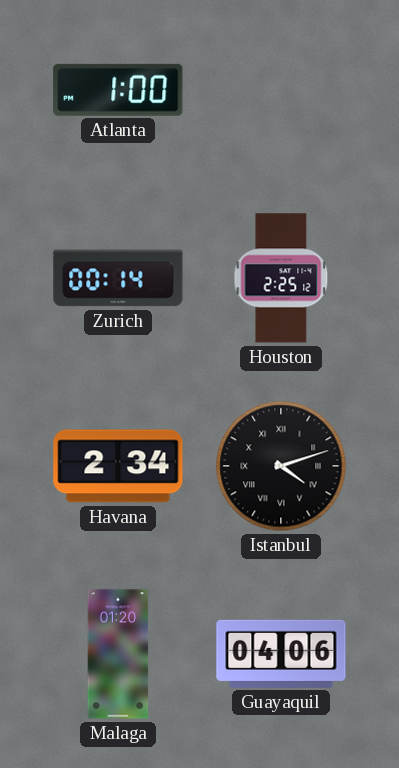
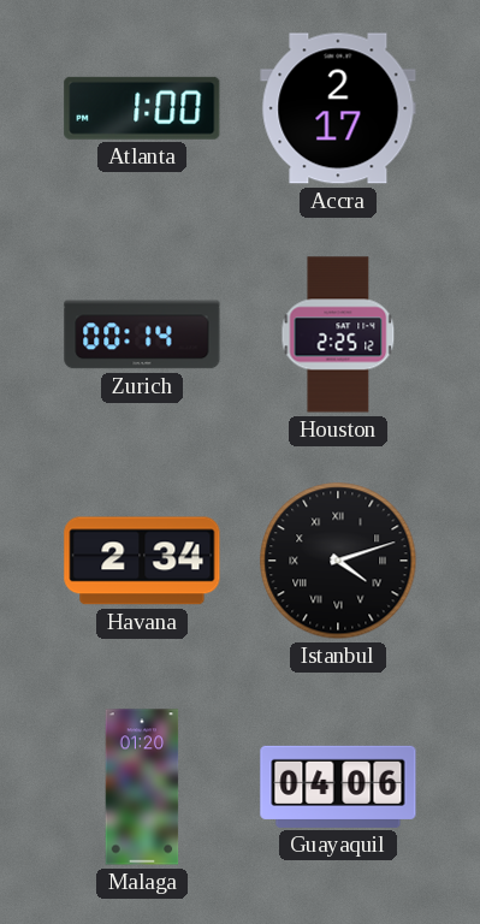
Accra: none -> 2:17 (338, 108)
